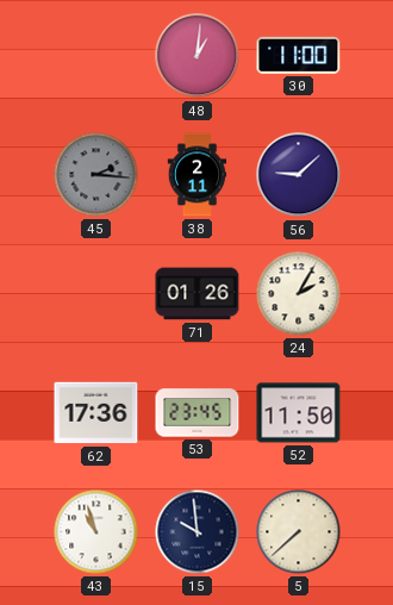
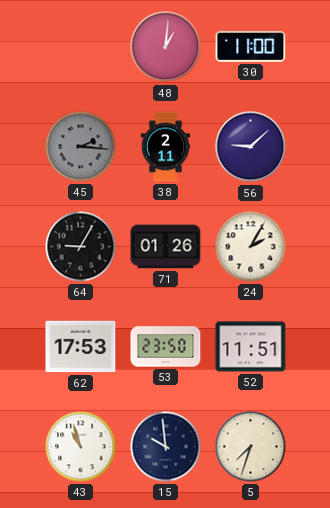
64: none -> 9:05 (81, 247)
62: 17:36 -> 17:53 (81, 347)
53: 23:45 -> 23:50 (166, 347)
52: 11:50 -> 11:51 (251, 347)
5: 7:38 -> 7:33 (251, 447)
